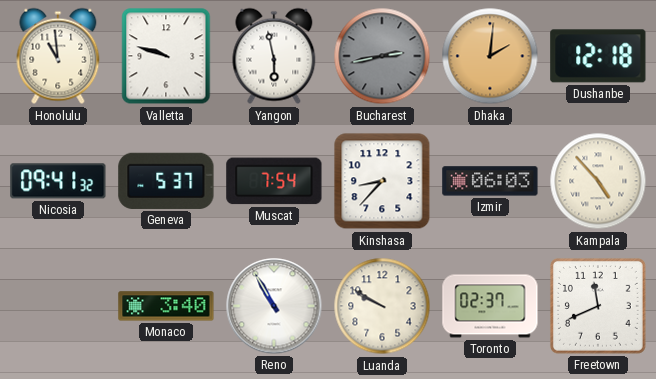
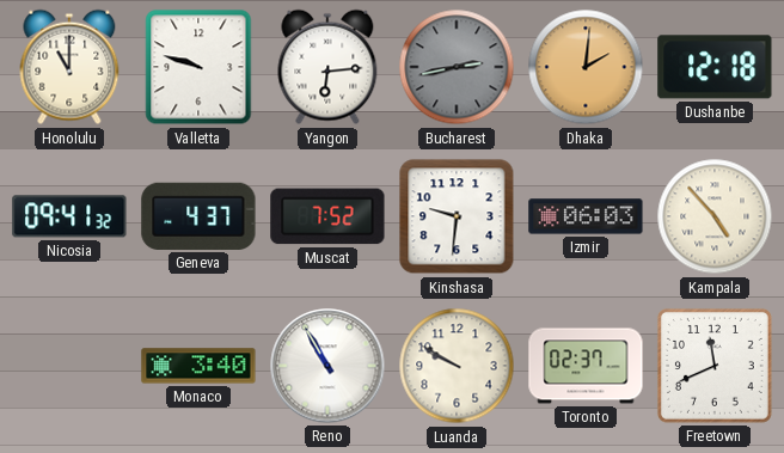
Honolulu: 10:59 -> 11:00 (69, 67)
Yangon: 5:58 -> 6:14 (327, 67)
Geneva: 5:37 -> 4:37 (198, 216)
Muscat: 7:54 -> 7:52 (327, 216)
Kinshasa: 8:37 -> 9:31 (457, 216)
